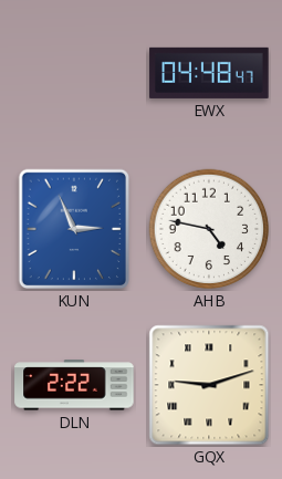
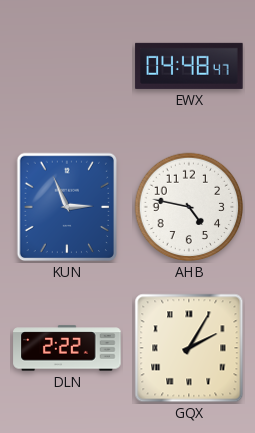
GQX: 9:12 -> 2:05 (189, 348)
